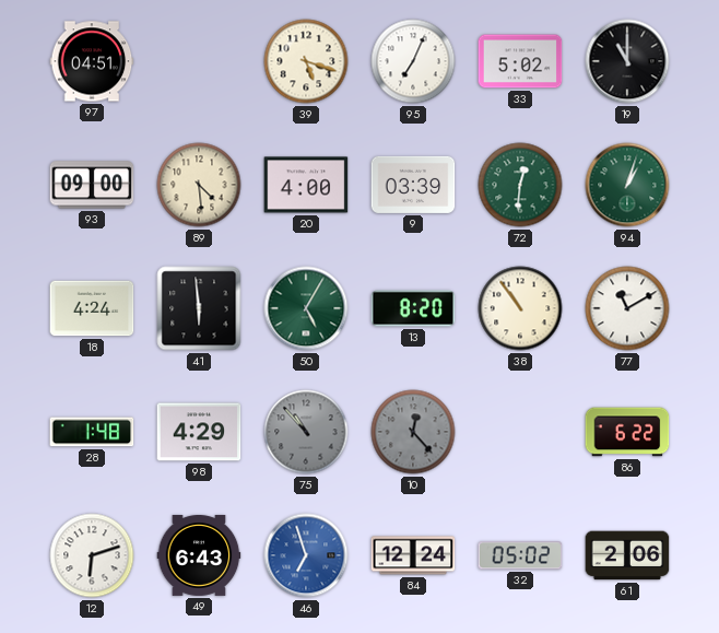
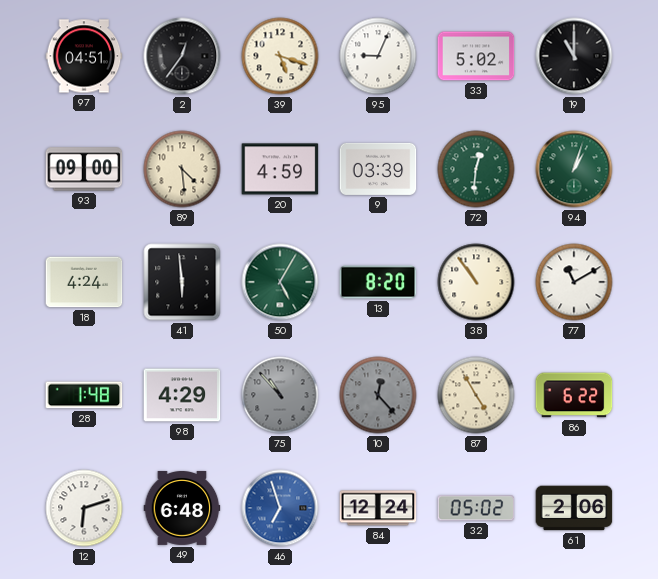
2: none -> 12:36 (182, 56)
95: 7:04 -> 9:04 (378, 56)
20: 4:00 -> 4:59 (280, 169)
87: none -> 4:55 (476, 395)
49: 6:43 -> 6:48 (182, 508)
